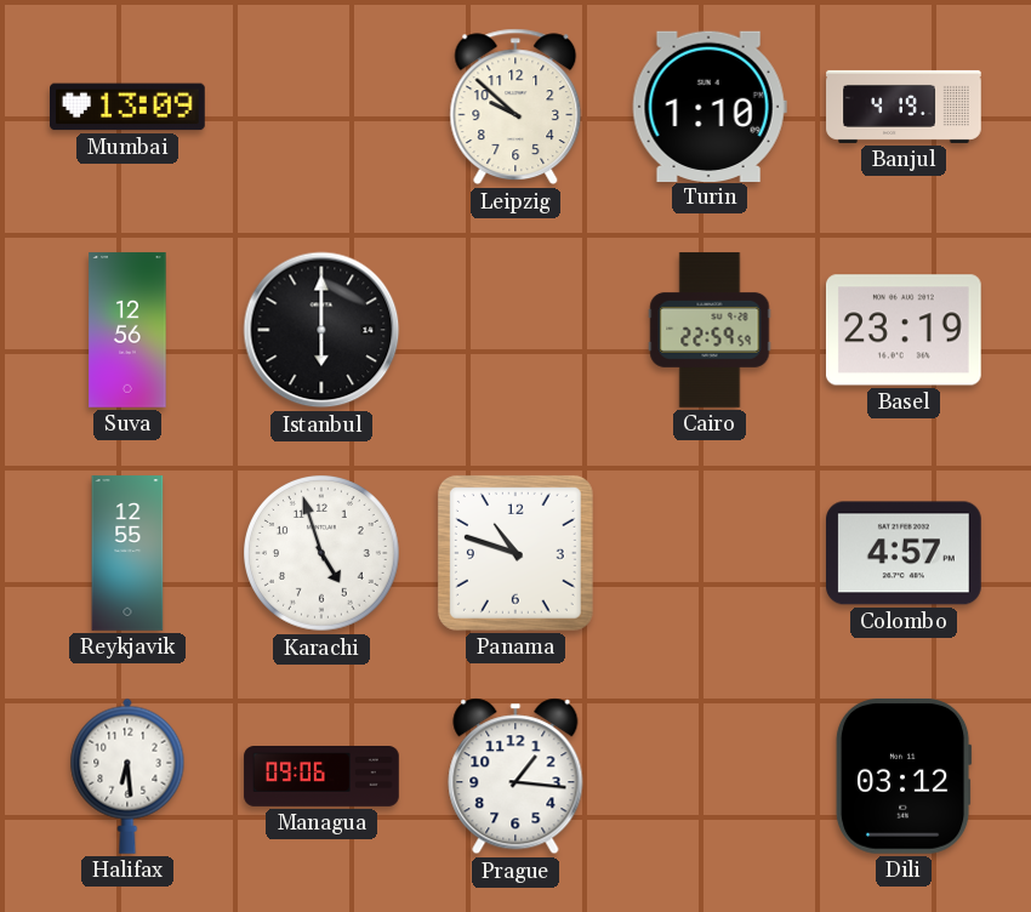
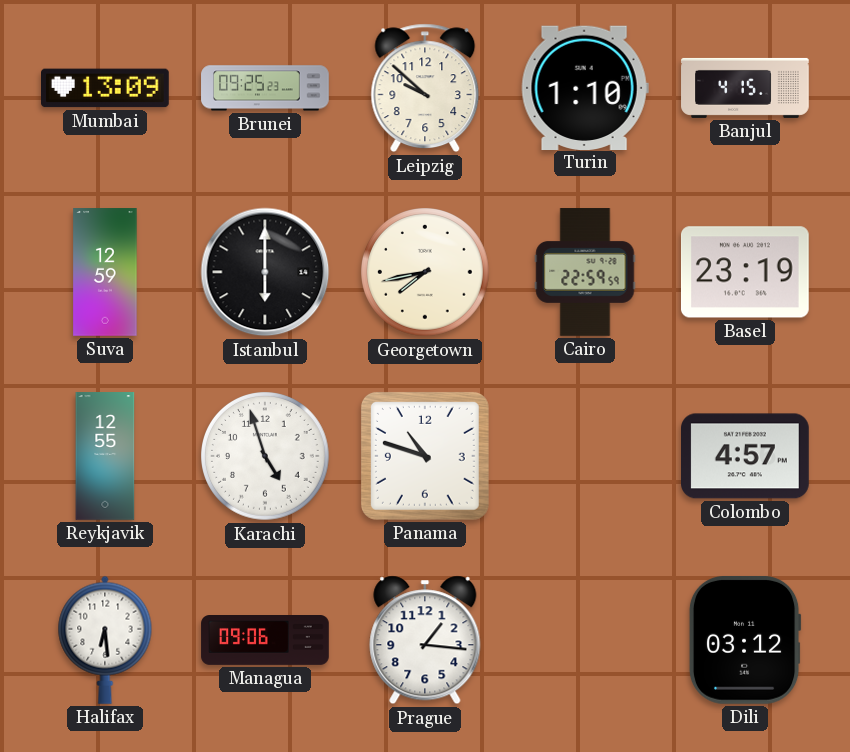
Brunei: none -> 09:25 (265, 88)
Banjul: 4:19 -> 4:15 (745, 88)
Suva: 12:56 -> 12:59 (105, 272)
Georgetown: none -> 7:43 (426, 273)
